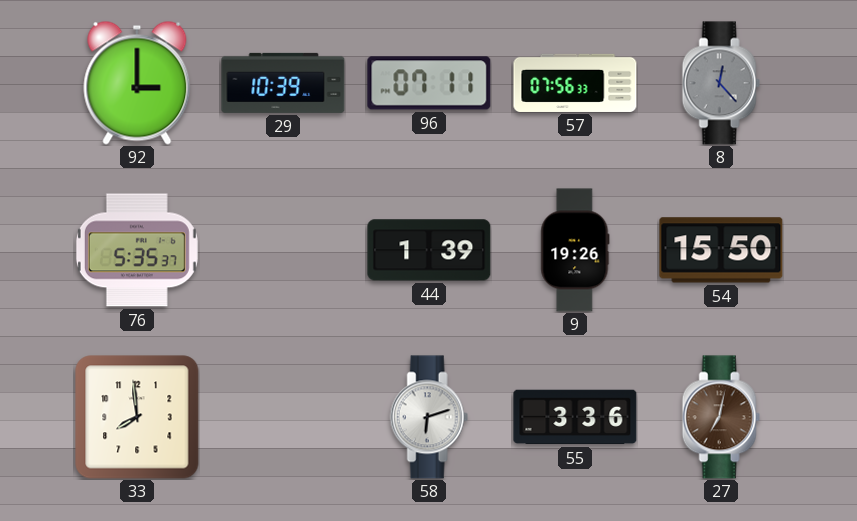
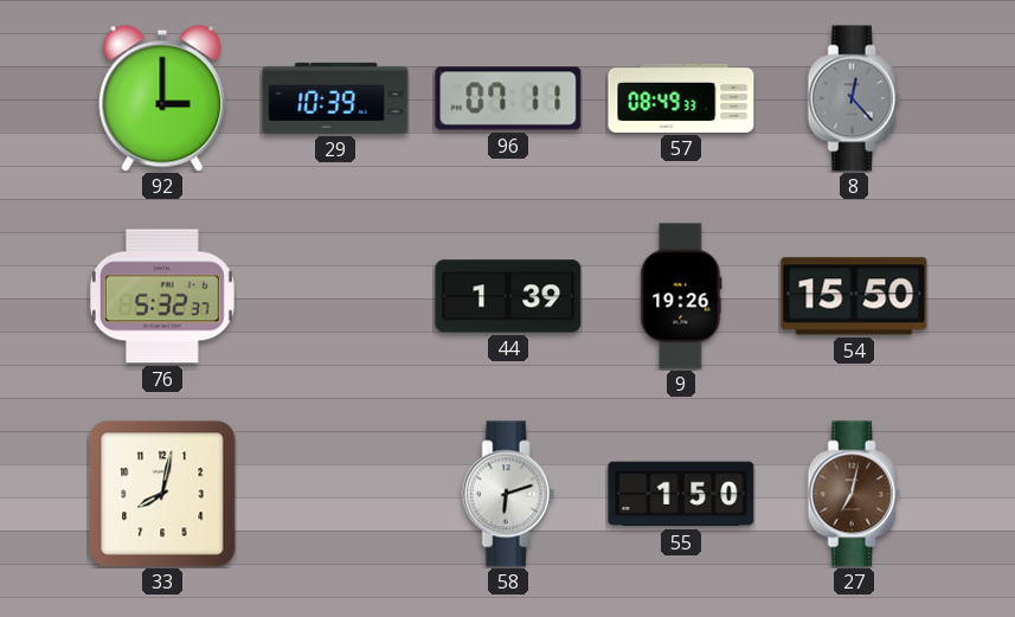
57: 07:56 -> 08:49 (681, 98)
76: 5:35 -> 5:32 (162, 296)
33: 7:59 -> 8:02 (162, 494)
55: 3:36 -> 1:50 (681, 494)
